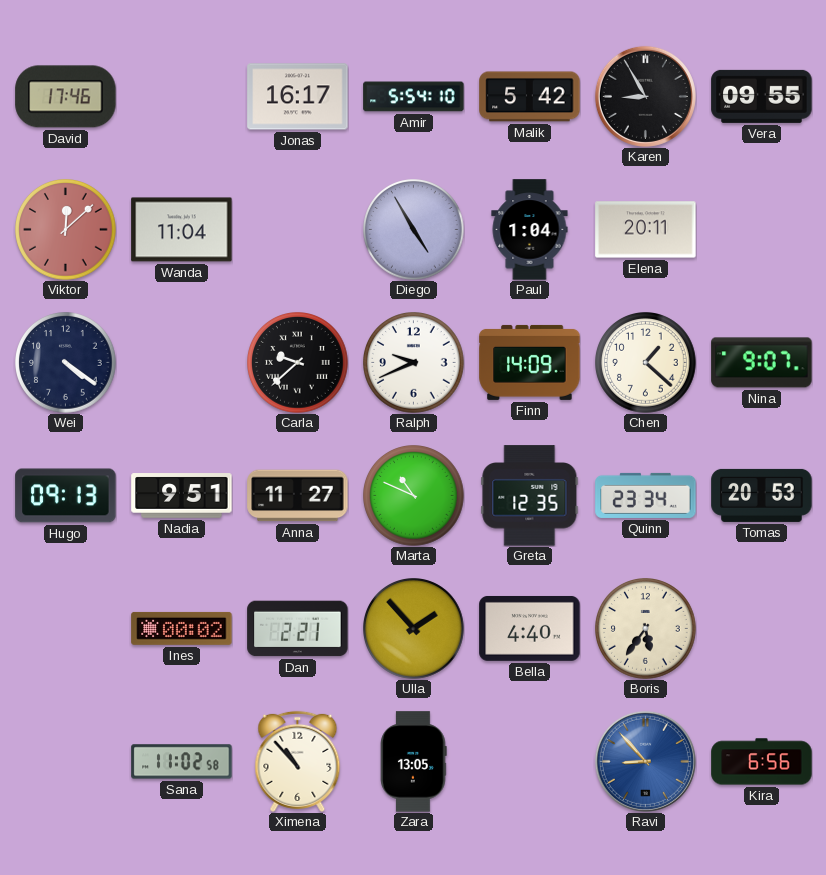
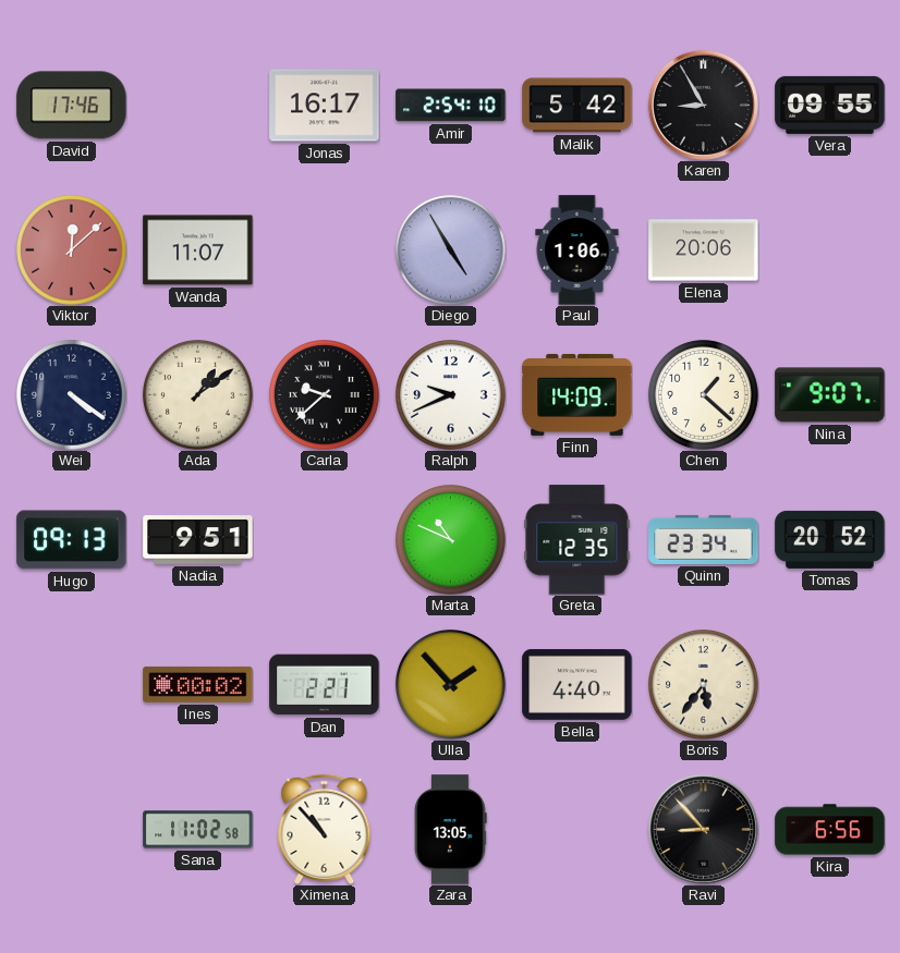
Amir: 5:54 -> 2:54 (451, 106)
Wanda: 11:04 -> 11:07 (198, 251)
Paul: 1:04 -> 1:06 (577, 251)
Elena: 20:11 -> 20:06 (704, 251)
Ada: none -> 1:09 (198, 395)
Anna: 11:27 -> none (298, 496)
Tomas: 20:53 -> 20:52 (830, 539)
Ravi dial: blue -> black (703, 829)
